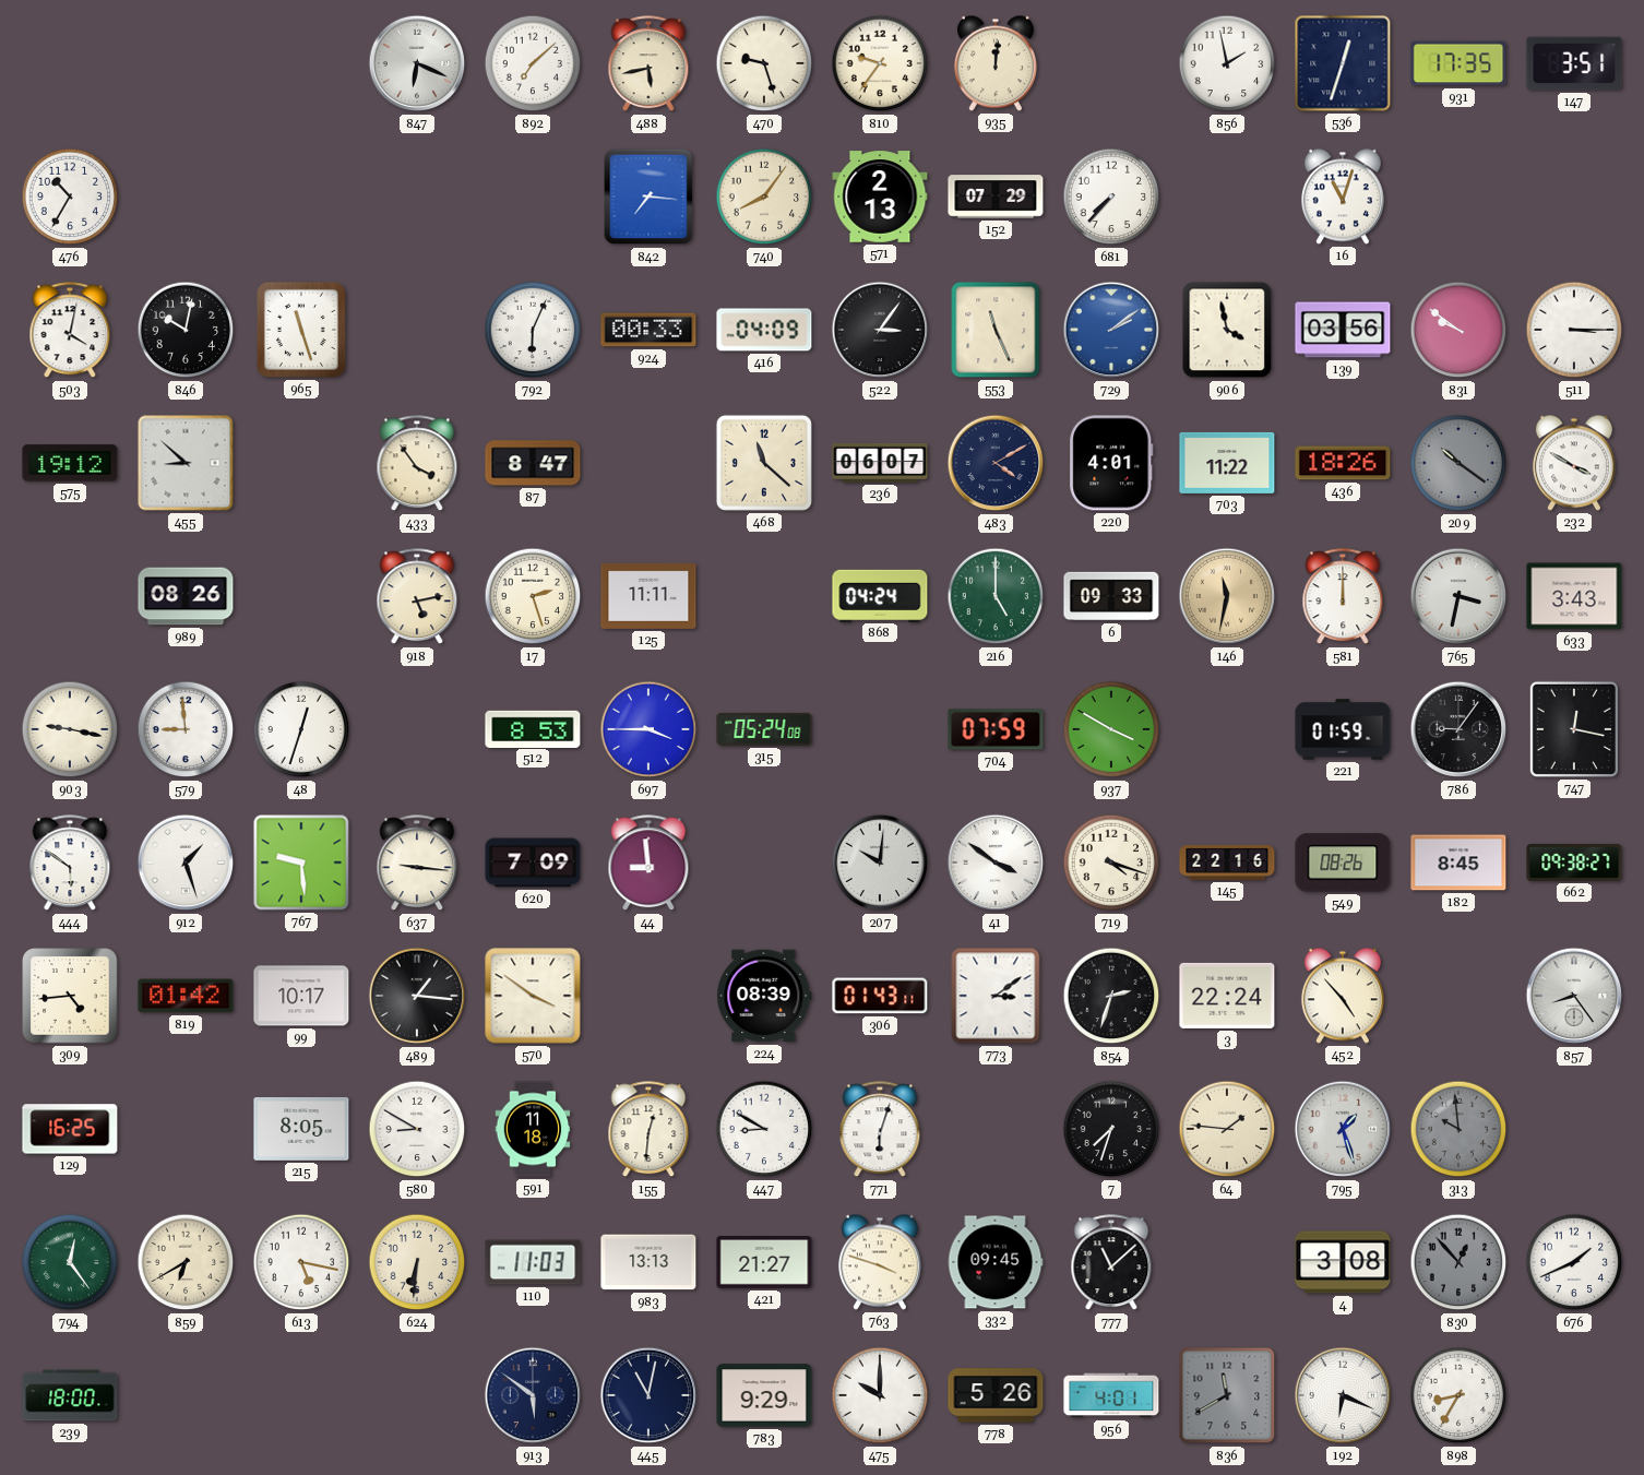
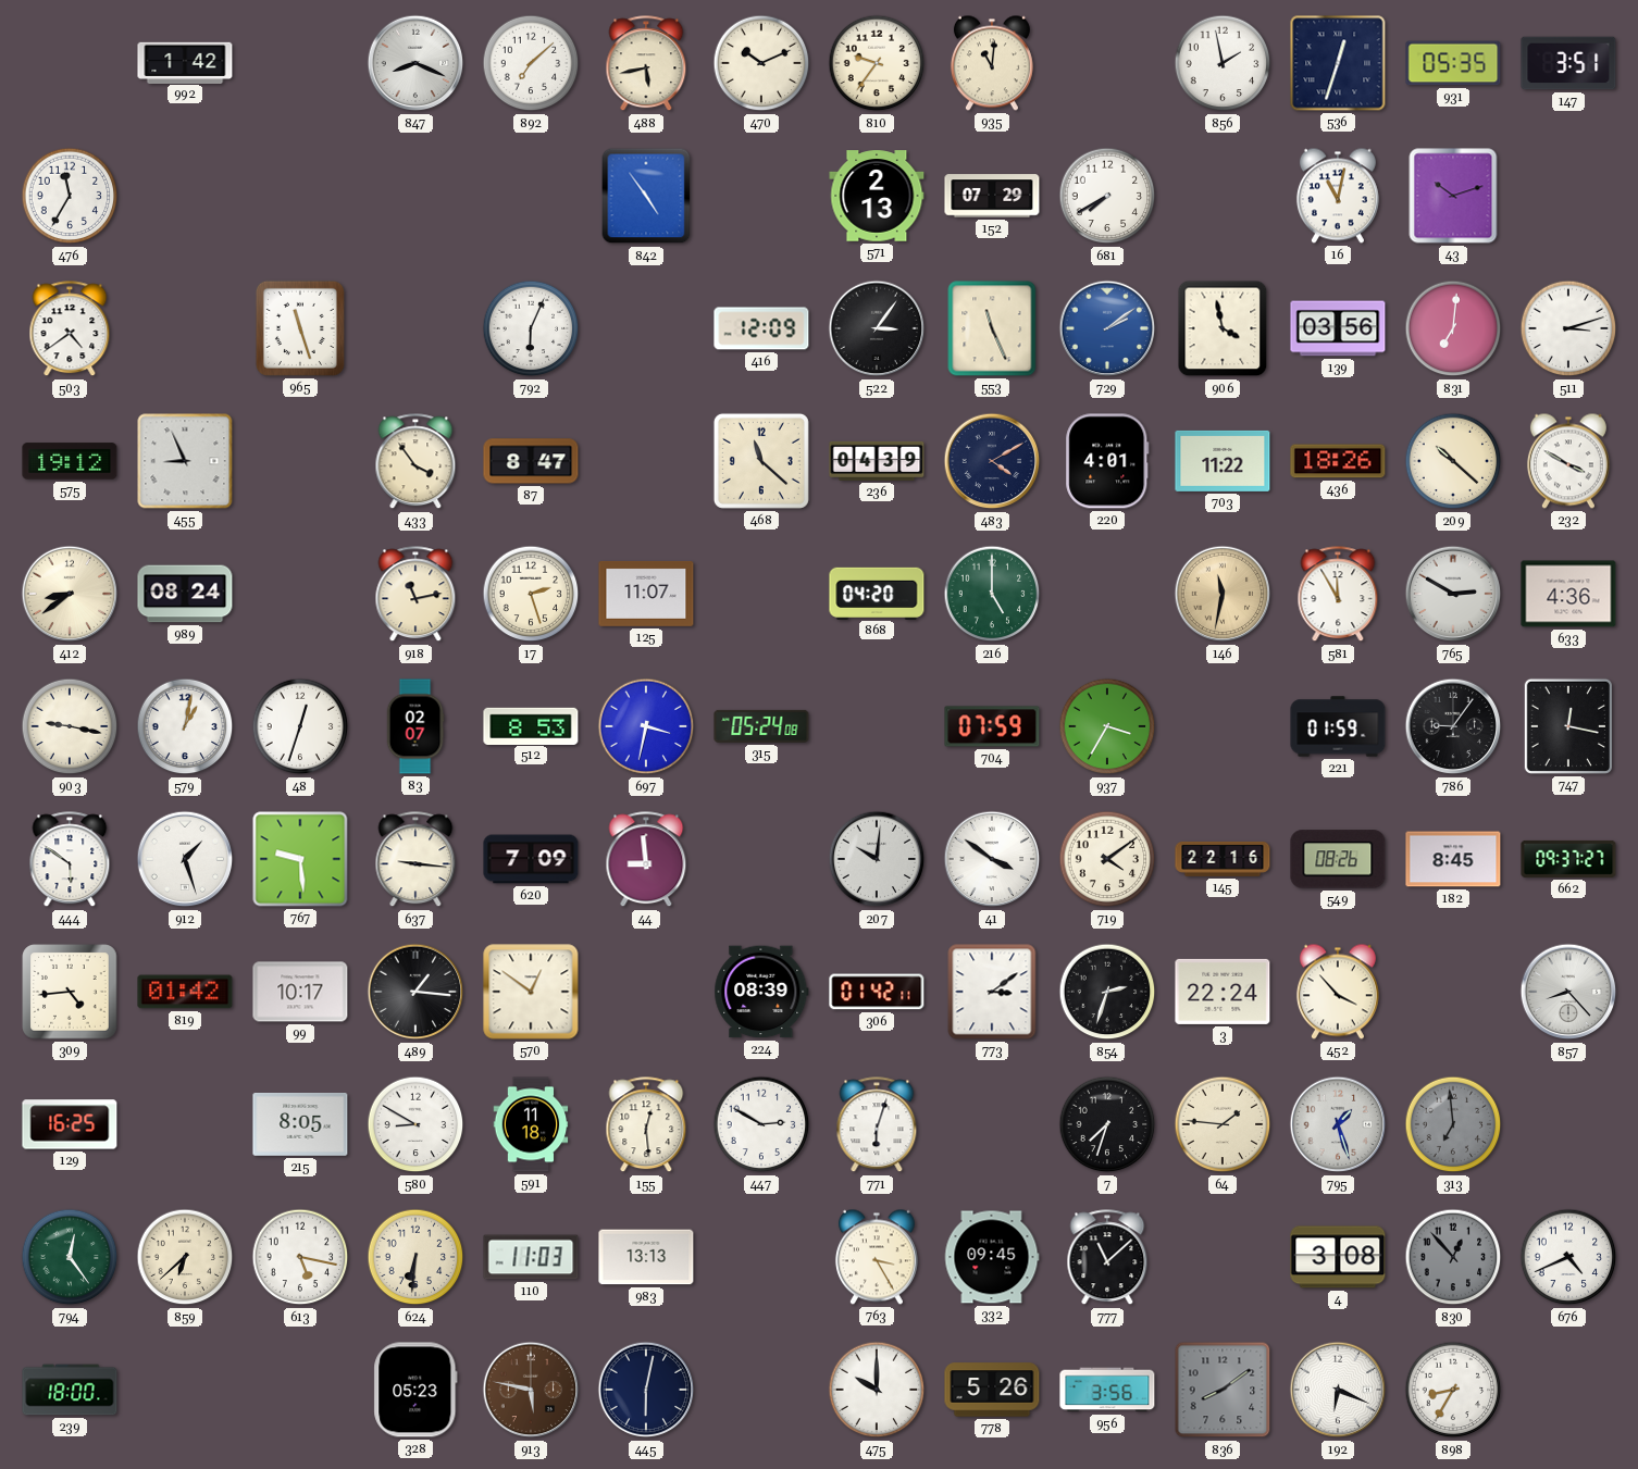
992: none -> 1:42 (185, 62)
847: 6:19 -> 8:19 (415, 63)
470: 9:27 -> 10:11 (761, 63)
935: 12:01 -> 11:01 (992, 63)
931: 17:35 -> 05:35 (1453, 63)
476: 10:35 -> 11:35 (70, 196)
842: 7:16 -> 4:54 (646, 196)
740: 8:06 -> none (764, 197)
681: 7:37 -> 7:40 (1107, 196)
16: 11:03 -> 11:02 (1338, 196)
43: none -> 10:12 (1453, 196)
503: 4:02 -> 4:39 (70, 329)
846: 10:02 -> none (186, 330)
924: 00:33 -> none (648, 330)
416: 04:09 -> 12:09 (761, 328)
831: 9:51 -> 7:01 (1453, 328)
511: 3:15 -> 3:12 (1568, 328)
455: 8:52 -> 8:56 (185, 461)
236: 06:07 -> 04:39 (877, 461)
209: 10:21 -> 10:22 (1453, 461)
209 dial: grey -> cream (1453, 461)
412: none -> 8:39 (70, 594)
989: 08:26 -> 08:24 (185, 594)
918: 5:13 -> 11:13 (415, 595)
125: 11:11 -> 11:07 (646, 594)
868: 04:24 -> 04:20 (877, 593)
6: 09:33 -> none (1111, 596)
581: 12:00 -> 11:55 (1338, 595)
765: 3:32 -> 2:50 (1453, 594)
633: 3:43 -> 4:36 (1568, 594)
579: 8:59 -> 1:02 (185, 726)
83: none -> 02:07 (415, 726)
697: 3:45 -> 3:32 (646, 726)
937: 3:50 -> 3:35 (1107, 726)
719: 4:18 -> 4:09 (1107, 859)
662: 09:38 -> 09:37 (1568, 859)
570: 3:51 -> 12:51 (531, 992)
306: 01:43 -> 01:42 (877, 992)
452: 4:53 -> 3:53 (1338, 992)
857: 8:24 -> 8:23 (1568, 992)
155: 12:31 -> 12:29 (646, 1125)
447: 8:50 -> 2:50 (761, 1124)
313: 9:59 -> 6:59 (1453, 1124)
859: 6:40 -> 6:38 (185, 1257)
421: 21:27 -> none (764, 1263)
763: 3:48 -> 3:25 (877, 1257)
676: 1:41 -> 4:41 (1568, 1257)
328: none -> 05:23 (415, 1390)
913: 5:51 -> 5:47 (531, 1390)
913 dial: navy -> brown (531, 1390)
445: 11:02 -> 6:02 (646, 1390)
783: 9:29 -> none (764, 1395)
956: 4:01 -> 3:56 (1107, 1390)
836: 11:40 -> 8:09 (1223, 1390)
